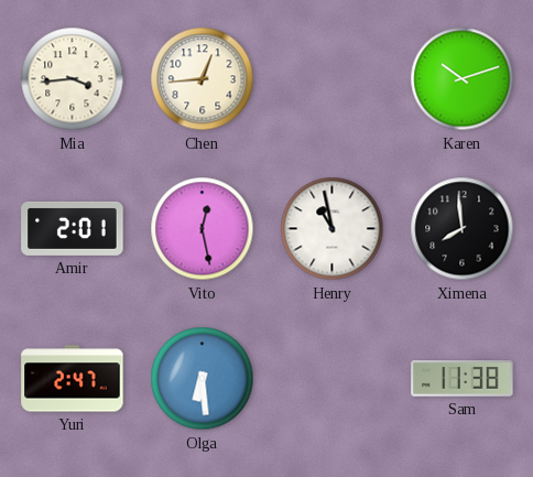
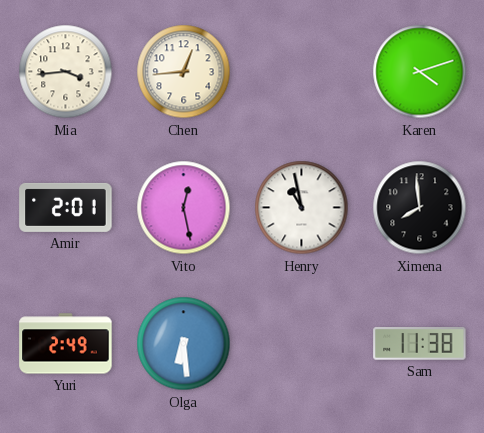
Karen: 10:12 -> 4:12 (420, 72)
Yuri: 2:47 -> 2:49 (66, 344)
